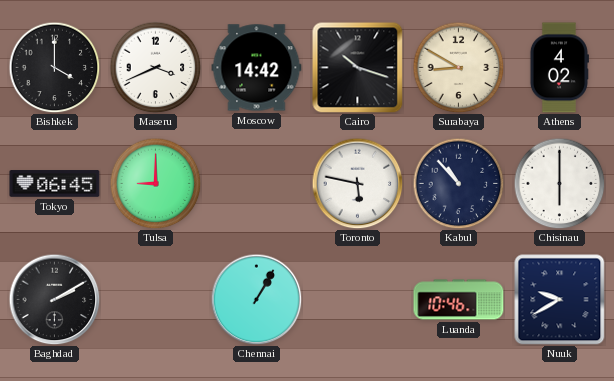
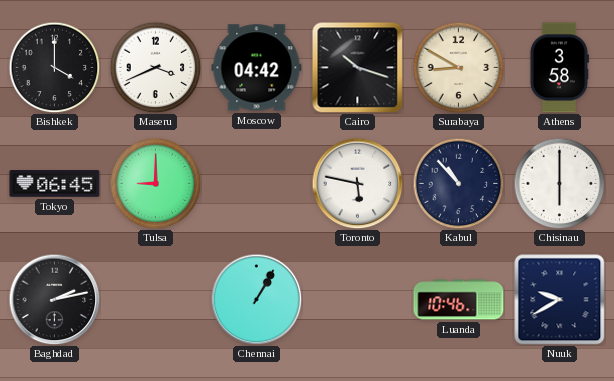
Moscow: 14:42 -> 04:42 (257, 68)
Athens: 4:02 -> 3:58 (559, 68)
Baghdad: 2:10 -> 2:13 (54, 299)
